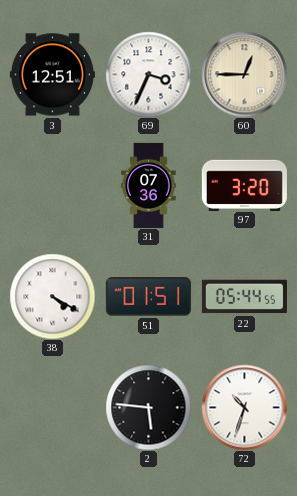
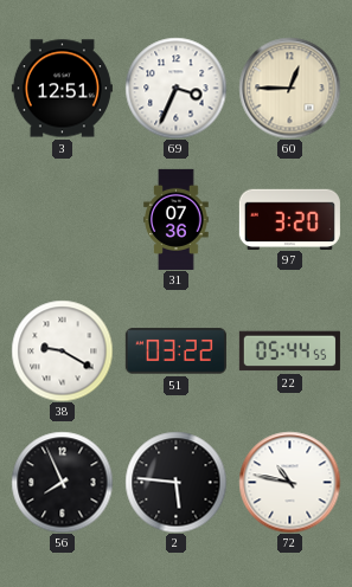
38: 4:20 -> 9:20 (62, 350)
51: 01:51 -> 03:22 (175, 351)
56: none -> 7:56 (62, 482)
72: 10:33 -> 10:47 (289, 482)
